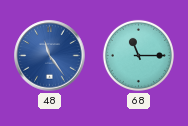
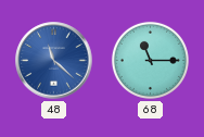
48: 11:24 -> 11:22 (54, 61)
